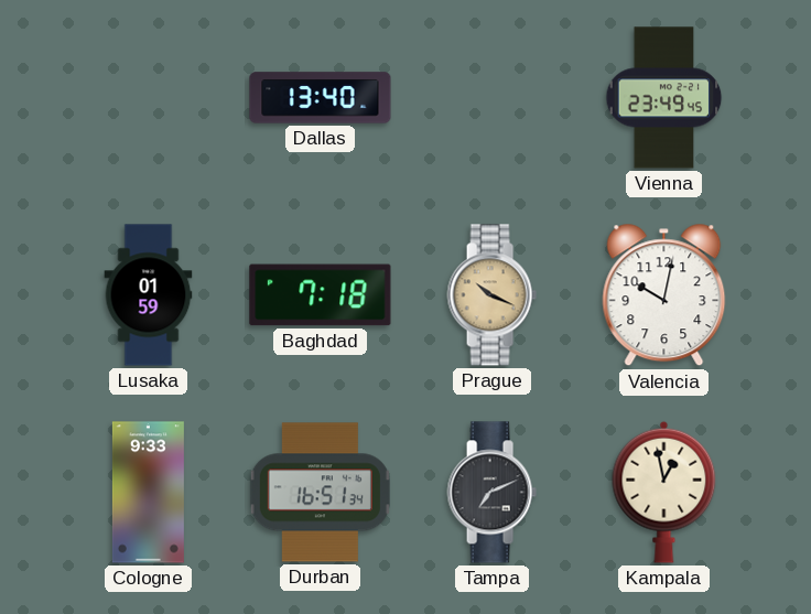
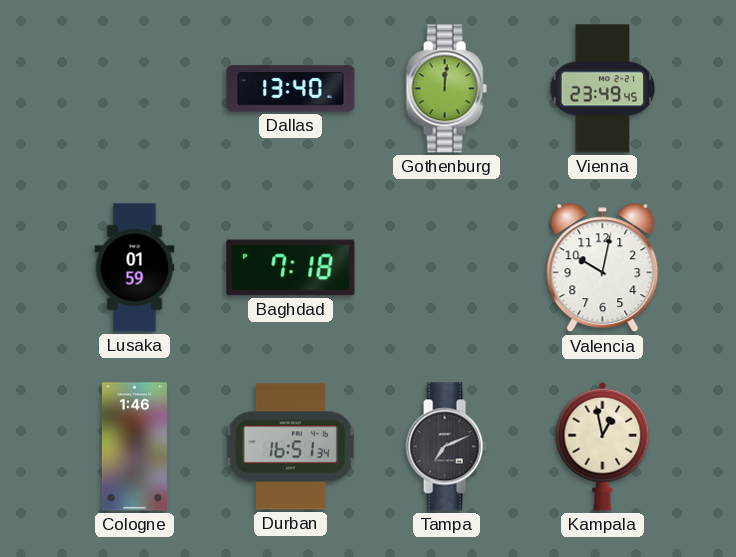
Gothenburg: none -> 12:01 (446, 89)
Prague: 10:19 -> none (491, 295)
Cologne: 9:33 -> 1:46 (134, 447)
